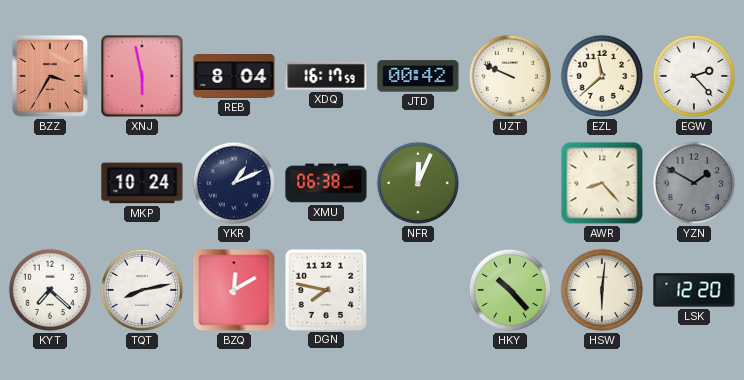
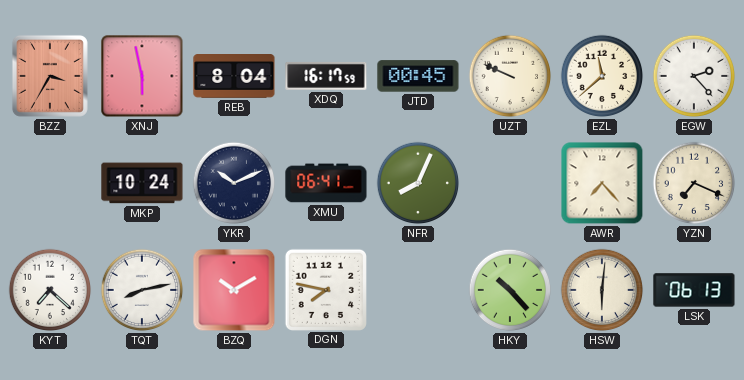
JTD: 00:42 -> 00:45 (418, 76)
YKR: 1:11 -> 10:11 (234, 183)
XMU: 06:38 -> 06:41 (326, 183)
NFR: 12:04 -> 8:04 (418, 183)
AWR: 8:23 -> 7:23 (602, 183)
YZN: 1:50 -> 7:19 (694, 183)
YZN dial: grey -> cream (694, 183)
BZQ: 12:10 -> 10:10 (234, 290)
LSK: 12:20 -> 06:13 (694, 290)
